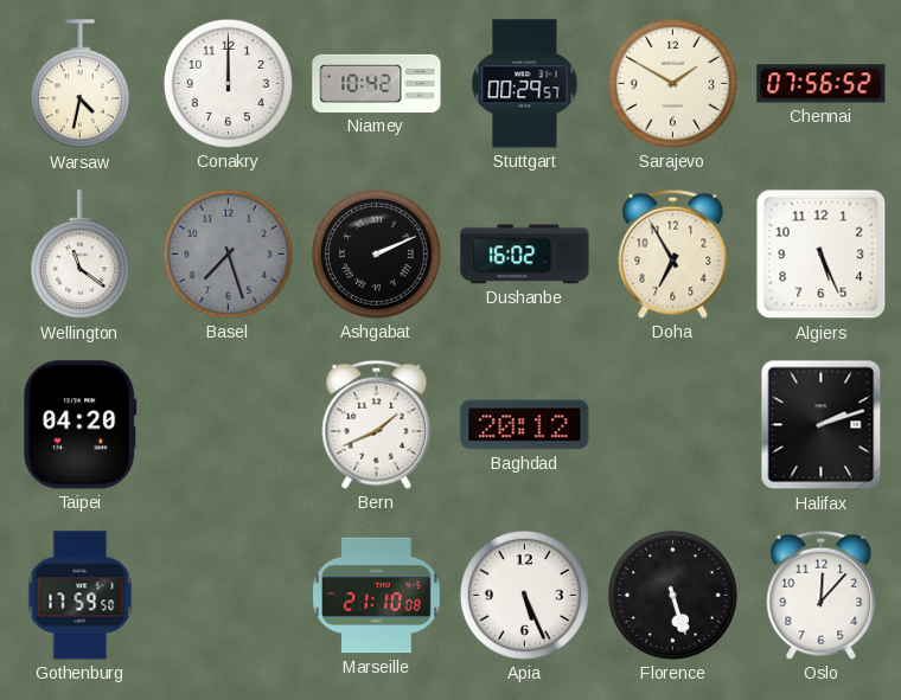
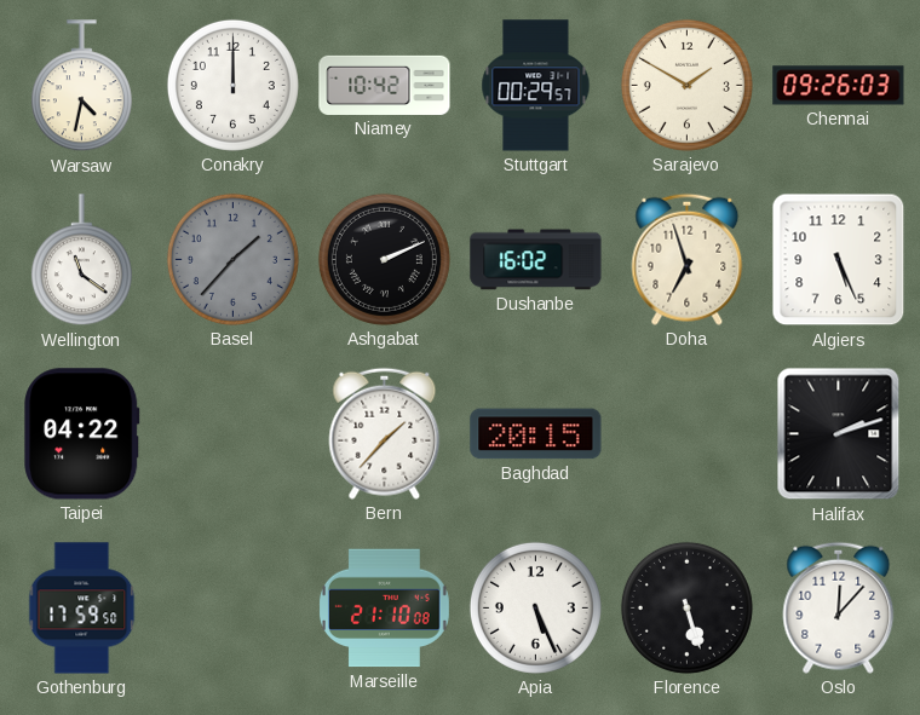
Chennai: 07:56 -> 09:26 (839, 86)
Basel: 7:27 -> 1:37 (232, 259)
Doha: 6:55 -> 6:57 (688, 259)
Taipei: 04:20 -> 04:22 (82, 434)
Bern: 1:41 -> 1:37 (385, 433)
Baghdad: 20:12 -> 20:15 (536, 434)
